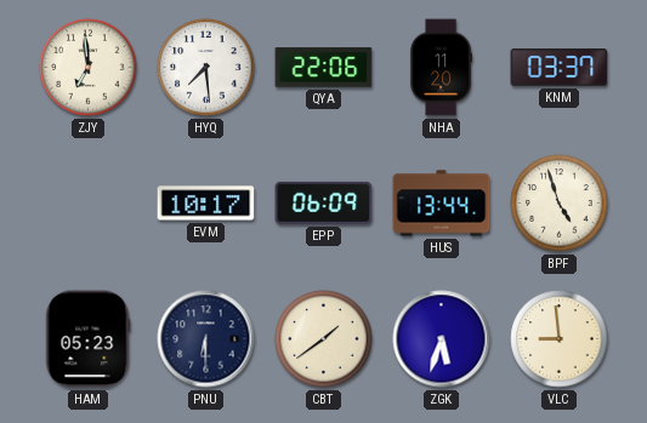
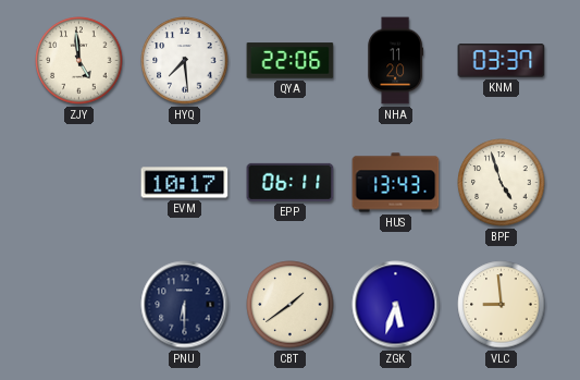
ZJY: 6:59 -> 4:59 (79, 61)
EPP: 06:09 -> 06:11 (291, 182)
HUS: 13:44 -> 13:43 (396, 183)
HAM: 05:23 -> none (87, 339)
